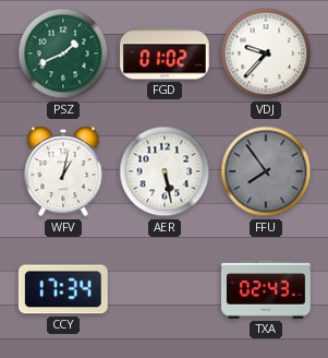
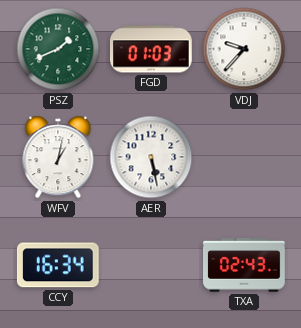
FGD: 01:02 -> 01:03 (152, 49)
FFU: 7:54 -> none (266, 171)
CCY: 17:34 -> 16:34 (58, 265)
